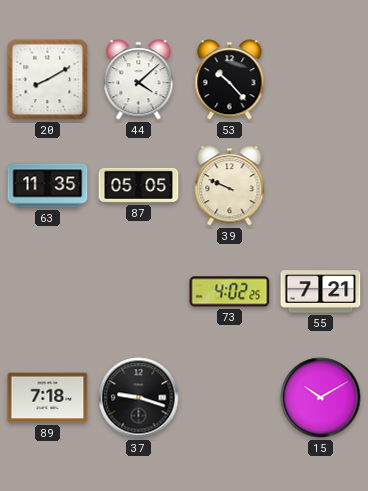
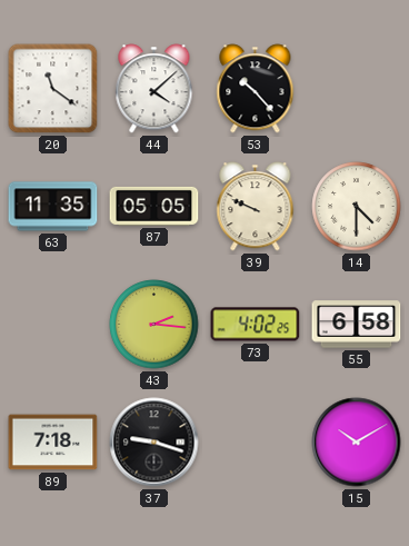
20: 8:10 -> 11:21 (53, 89)
14: none -> 4:30 (357, 207)
43: none -> 2:16 (154, 325)
55: 7:21 -> 6:58 (357, 325)
